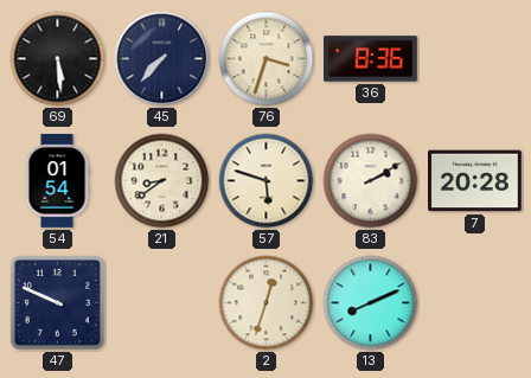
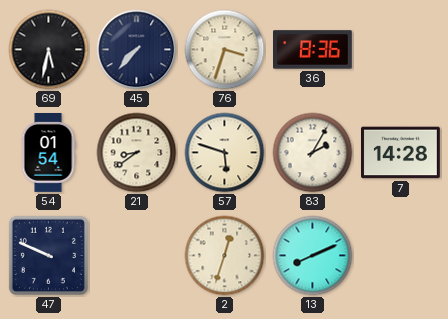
69: 5:29 -> 5:32 (49, 50)
83: 2:10 -> 2:05 (313, 153)
7: 20:28 -> 14:28 (401, 153)
